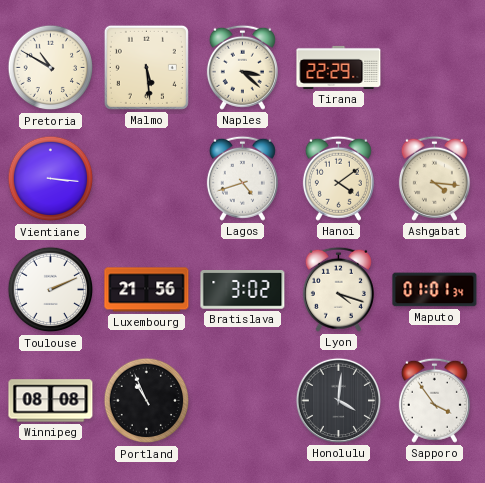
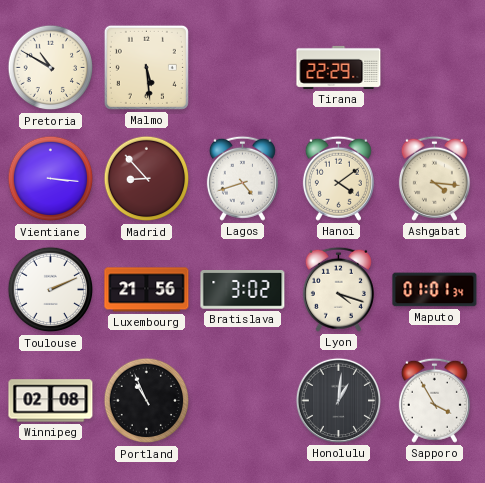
Naples: 3:22 -> none (242, 67)
Madrid: none -> 8:53 (147, 179)
Winnipeg: 08:08 -> 02:08 (51, 401)
Honolulu: 4:01 -> 1:01 (338, 400)
Sapporo: 3:54 -> 3:55 (434, 400)
